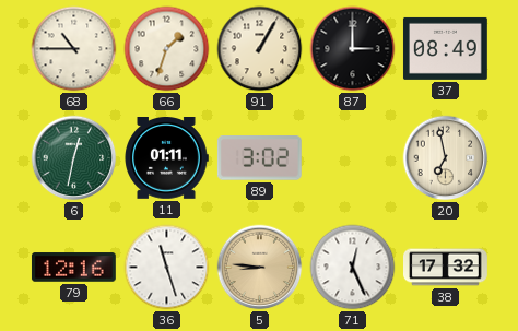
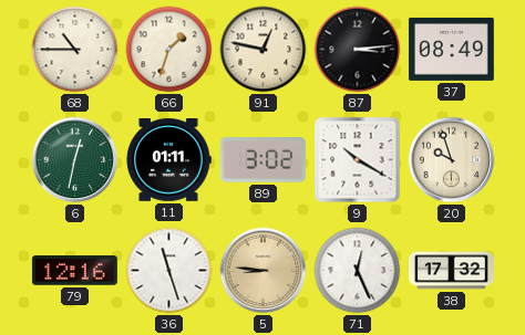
91: 1:05 -> 12:47 (264, 50)
87: 3:00 -> 3:14 (358, 50)
9: none -> 10:20 (358, 160)
20: 6:58 -> 9:57 (452, 160)
